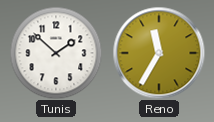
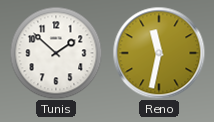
Reno: 11:35 -> 11:32 (159, 53)
